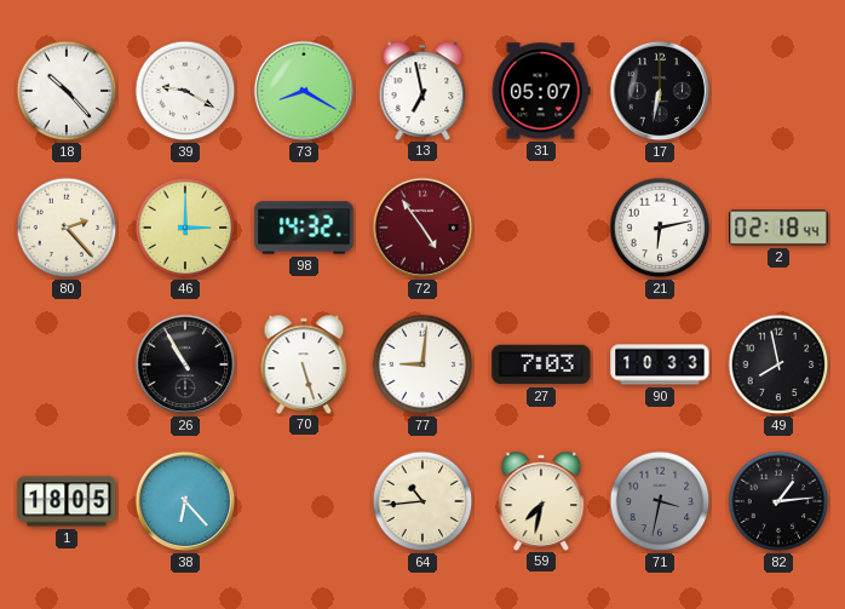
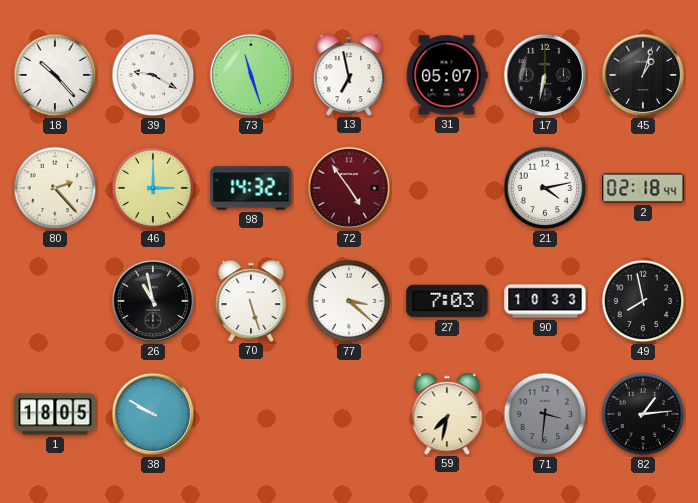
73: 8:20 -> 11:27 (251, 75)
45: none -> 1:03 (643, 75)
21: 6:13 -> 4:13 (545, 188)
26: 10:55 -> 10:58 (153, 301)
77: 9:01 -> 3:22 (349, 301)
38: 6:23 -> 9:50 (153, 414)
64: 10:44 -> none (422, 501)
71: 3:32 -> 3:31 (545, 414)
